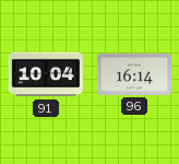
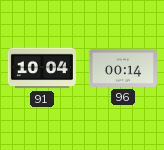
96: 16:14 -> 00:14 (123, 68)
